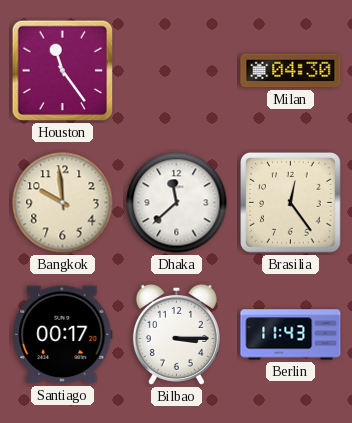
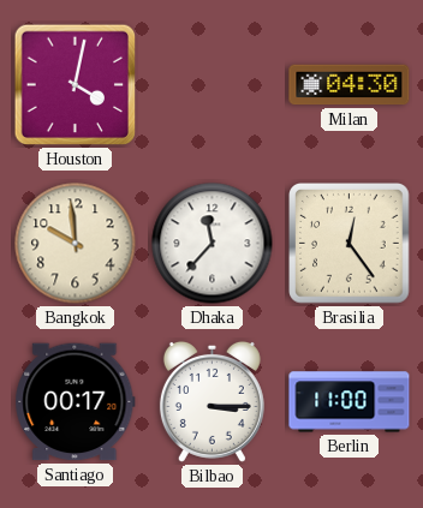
Houston: 11:24 -> 4:02 (76, 85)
Dhaka: 11:38 -> 11:37 (213, 244)
Berlin: 11:43 -> 11:00 (350, 402)
